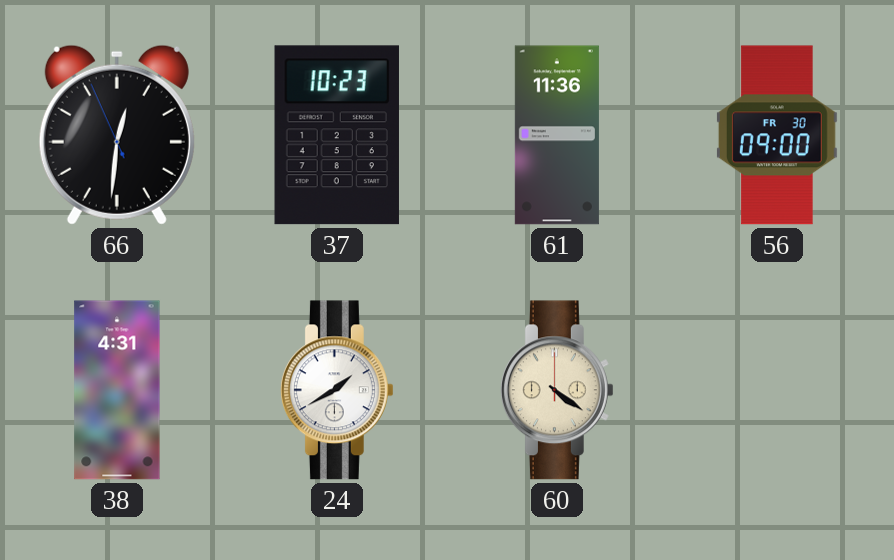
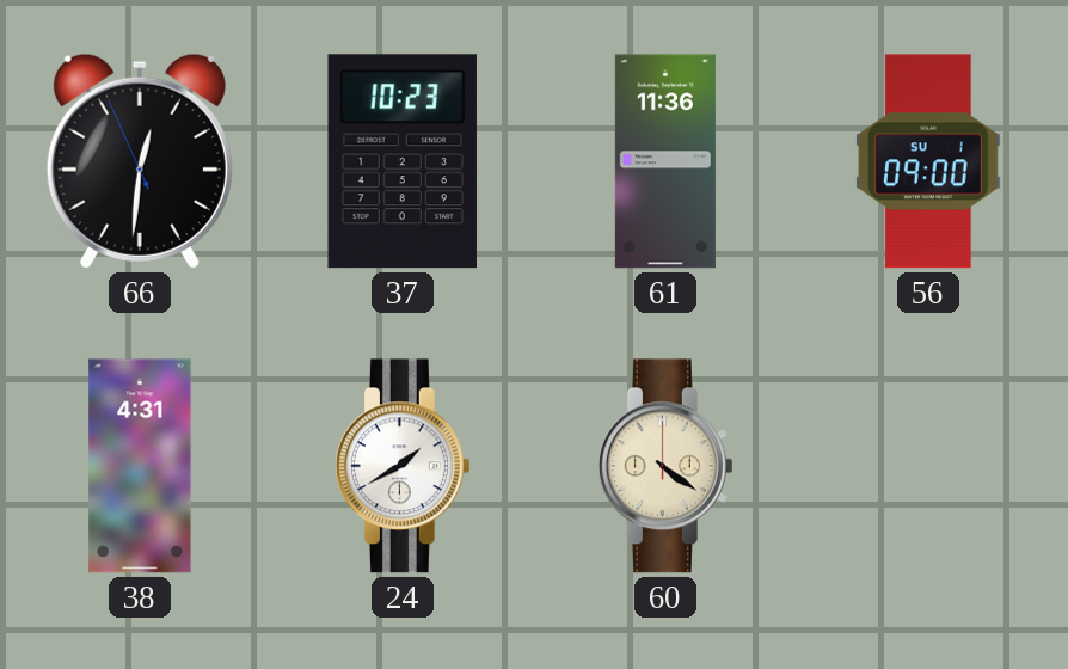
56 date: FR 30 -> SU 1 (928, 161)
